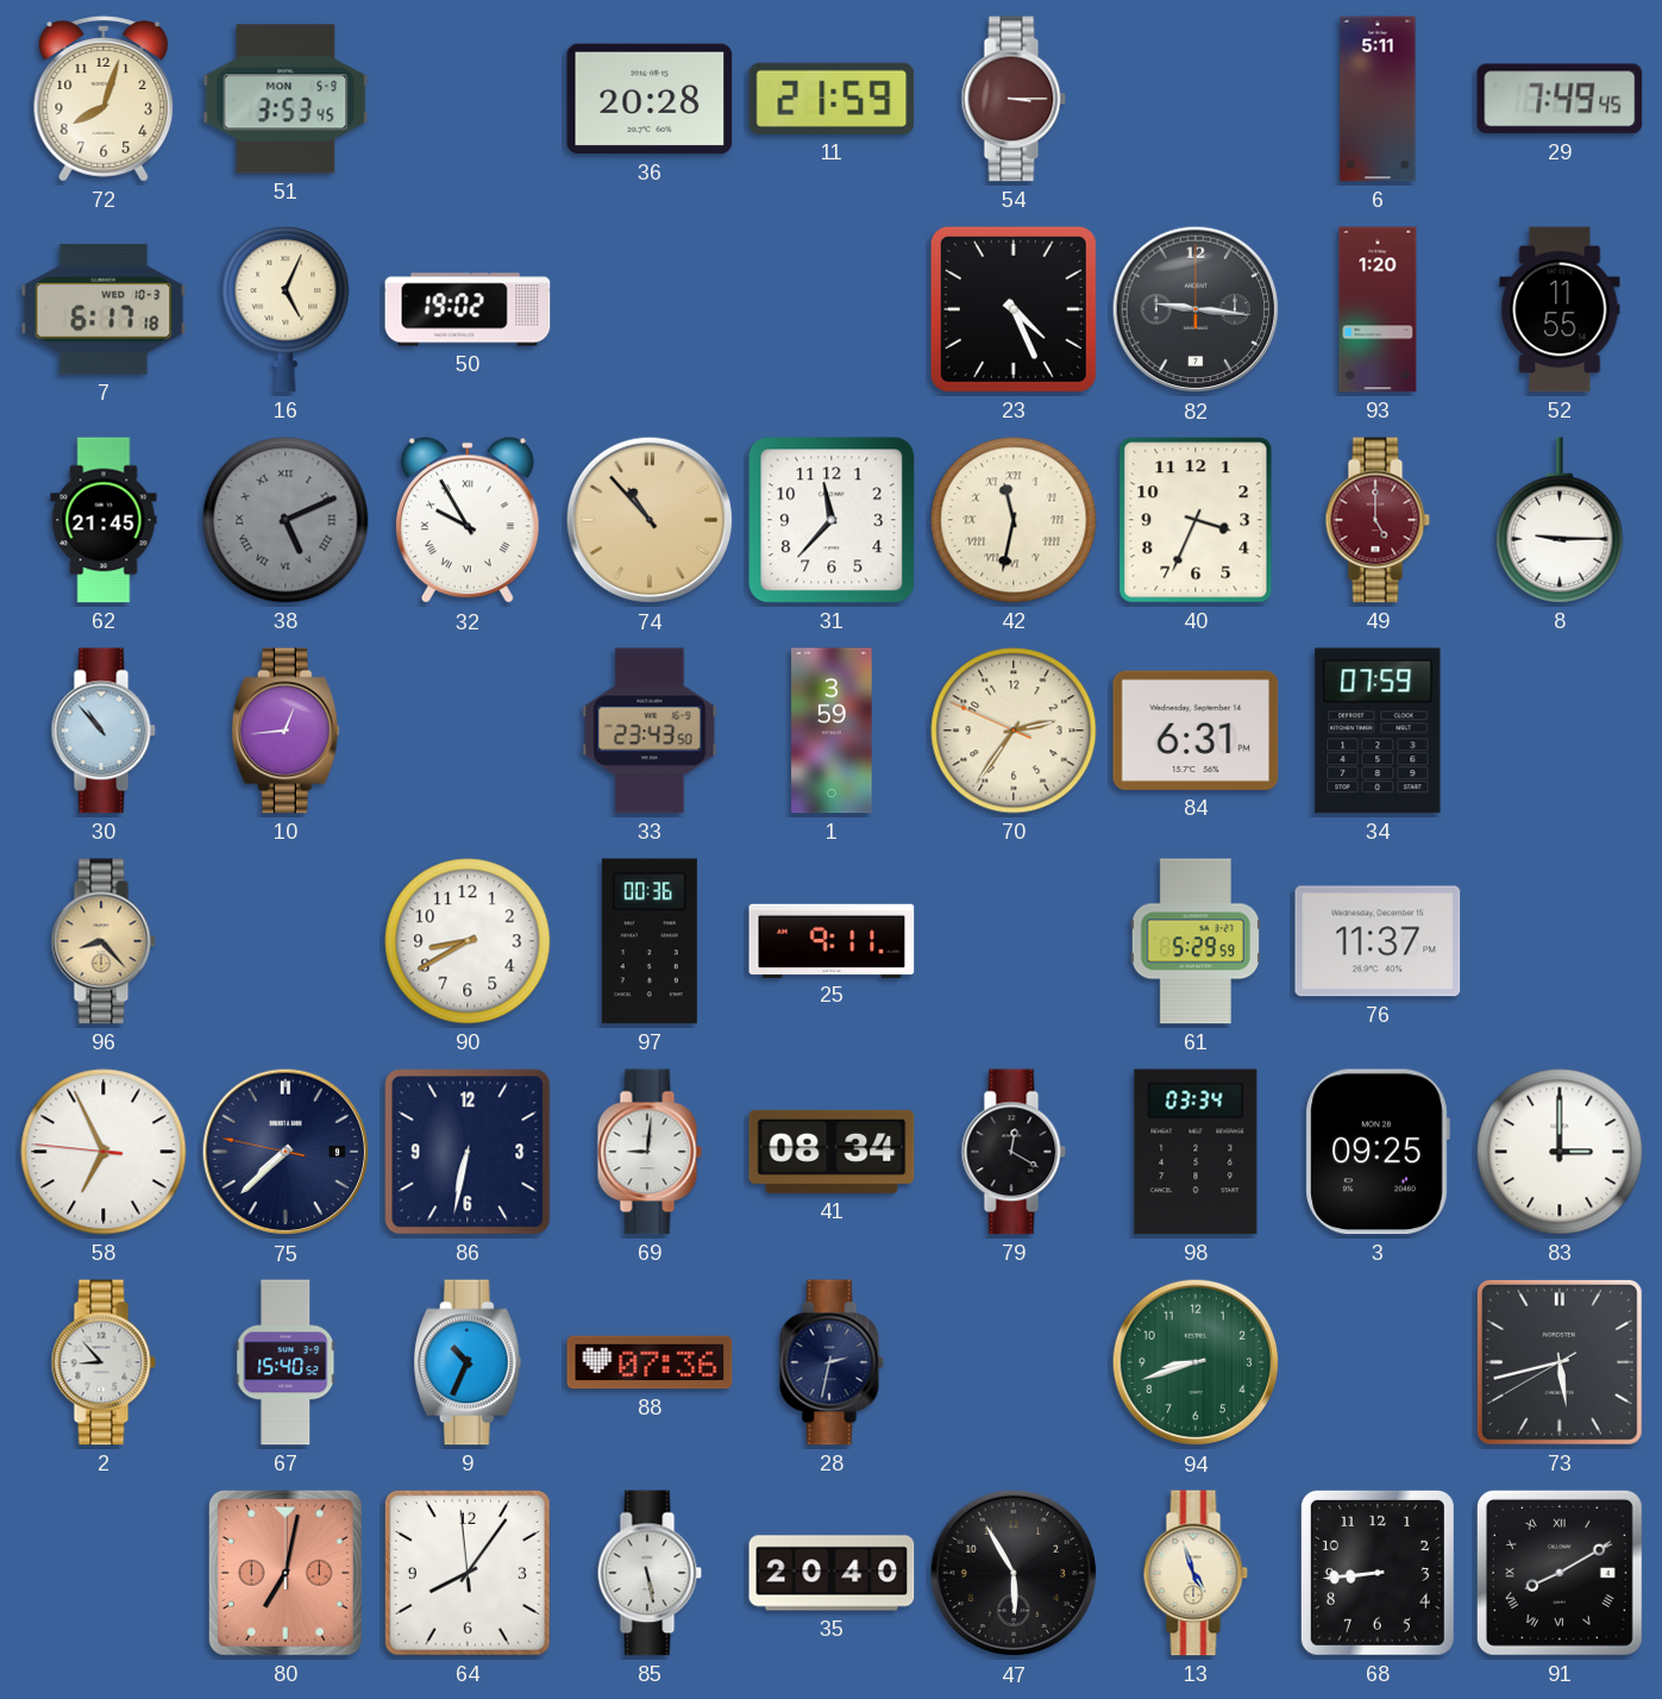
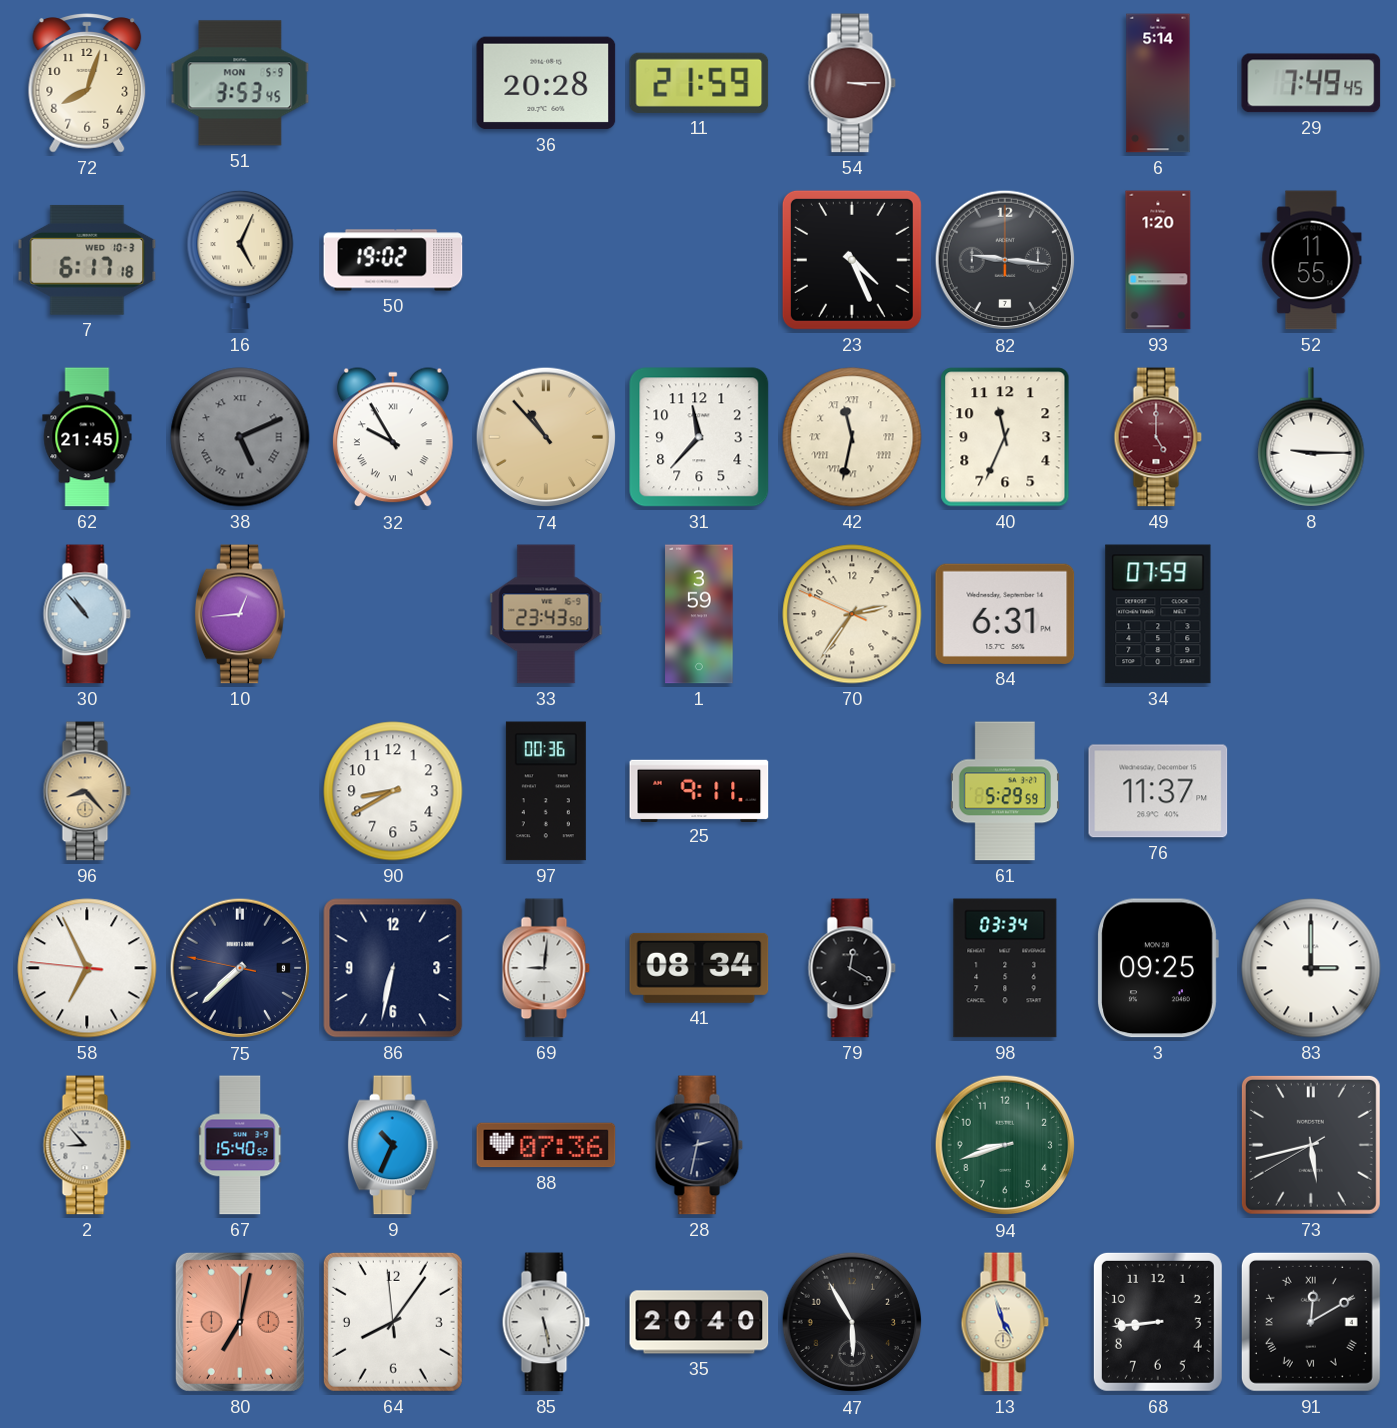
6: 5:11 -> 5:14 (1158, 83)
40: 3:34 -> 11:34 (1005, 437)
91: 8:10 -> 12:10 (1311, 1322)
